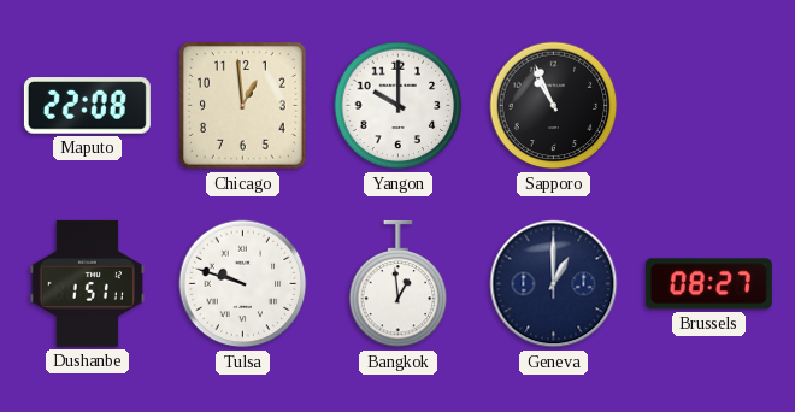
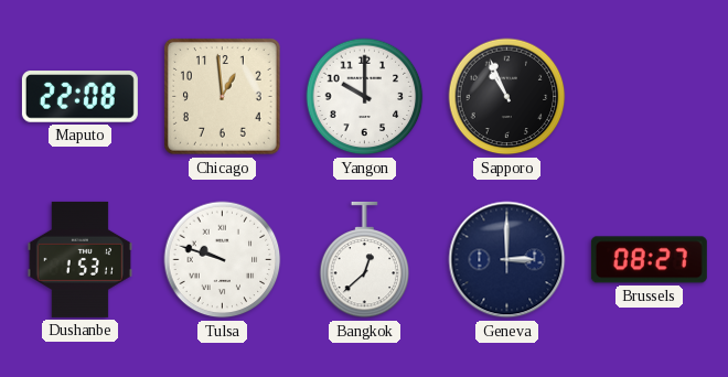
Dushanbe: 1:51 -> 1:53 (79, 259)
Bangkok: 12:59 -> 12:38 (365, 260)
Geneva: 1:00 -> 3:00 (507, 260)
